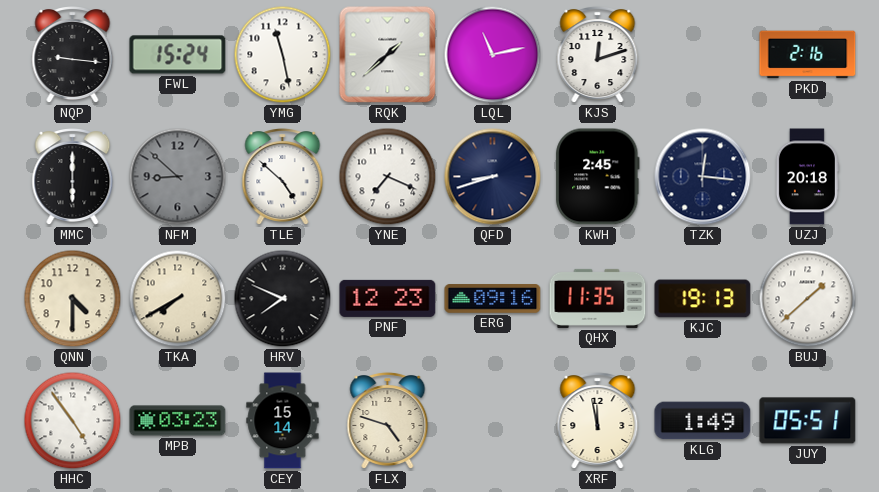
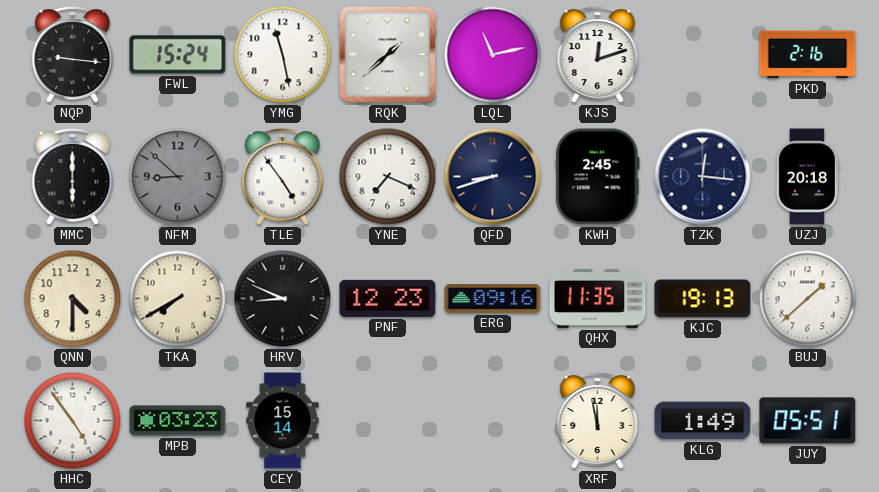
TLE: 4:52 -> 4:54 (283, 177)
HRV: 7:49 -> 8:49 (283, 299)
FLX: 4:48 -> none (388, 421)
